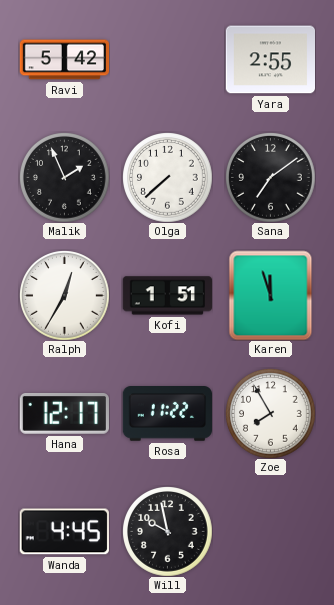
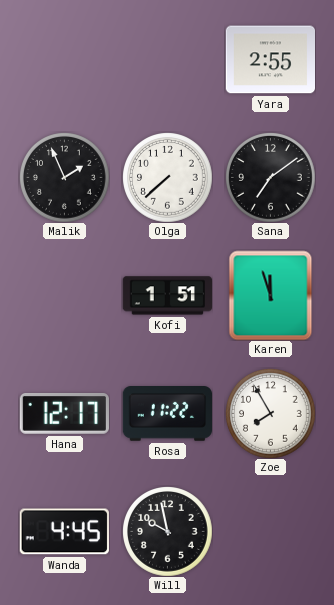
Ravi: 5:42 -> none (64, 60)
Ralph: 12:35 -> none (65, 296)
